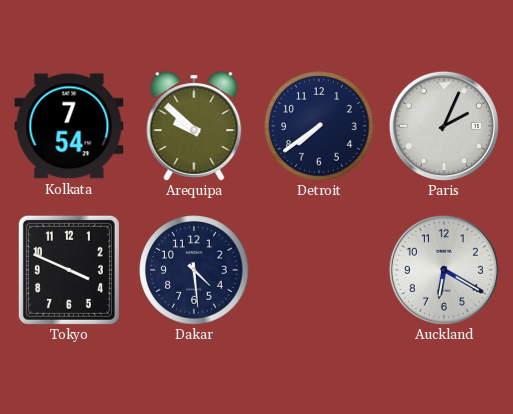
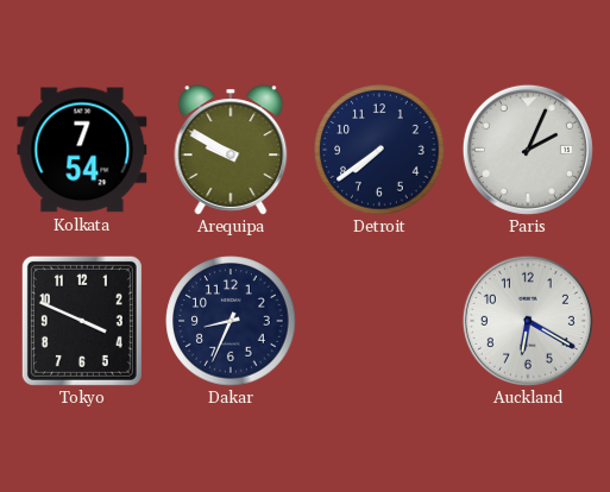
Arequipa: 9:52 -> 9:50 (231, 150)
Dakar: 4:29 -> 8:34 (231, 321)
